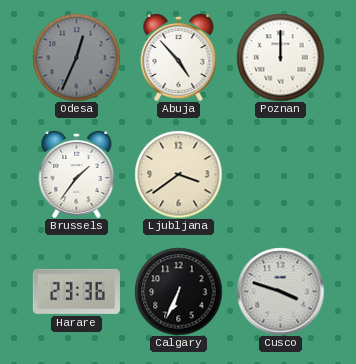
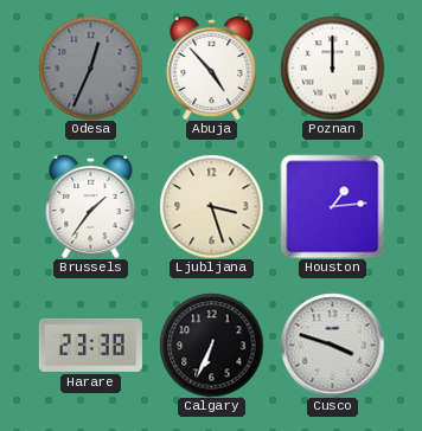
Ljubljana: 3:39 -> 3:27 (211, 206)
Houston: none -> 1:14 (332, 206)
Harare: 23:36 -> 23:38 (90, 345)
